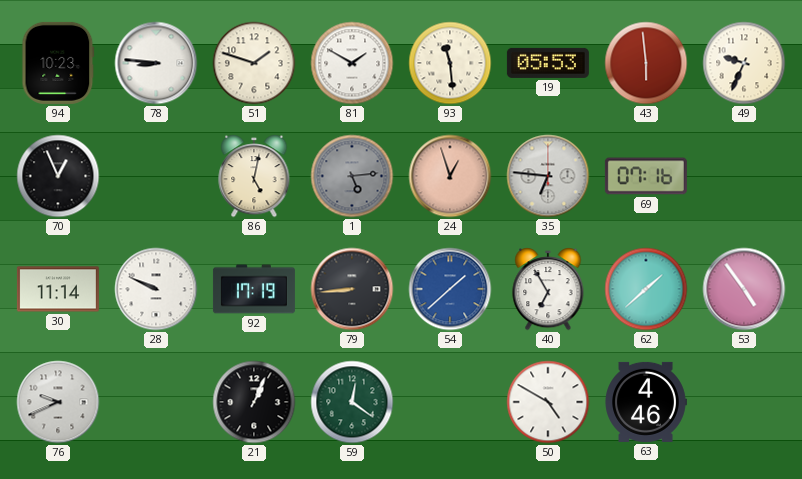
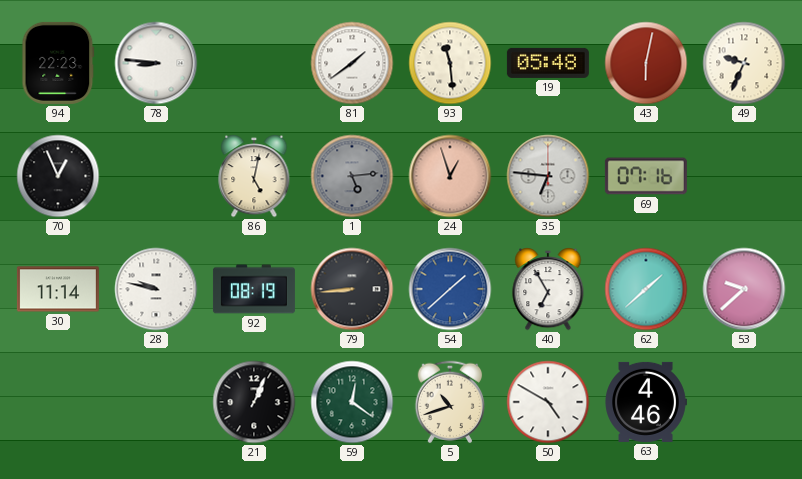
94: 10:23 -> 22:23 (58, 63)
51: 1:48 -> none (254, 63)
81: 1:50 -> 1:39 (352, 63)
19: 05:53 -> 05:48 (548, 63)
43: 5:59 -> 6:02 (646, 63)
28: 9:49 -> 9:47 (156, 289)
92: 17:19 -> 08:19 (254, 289)
53: 4:54 -> 9:38 (744, 289)
76: 9:41 -> none (58, 402)
5: none -> 10:42 (450, 402)
